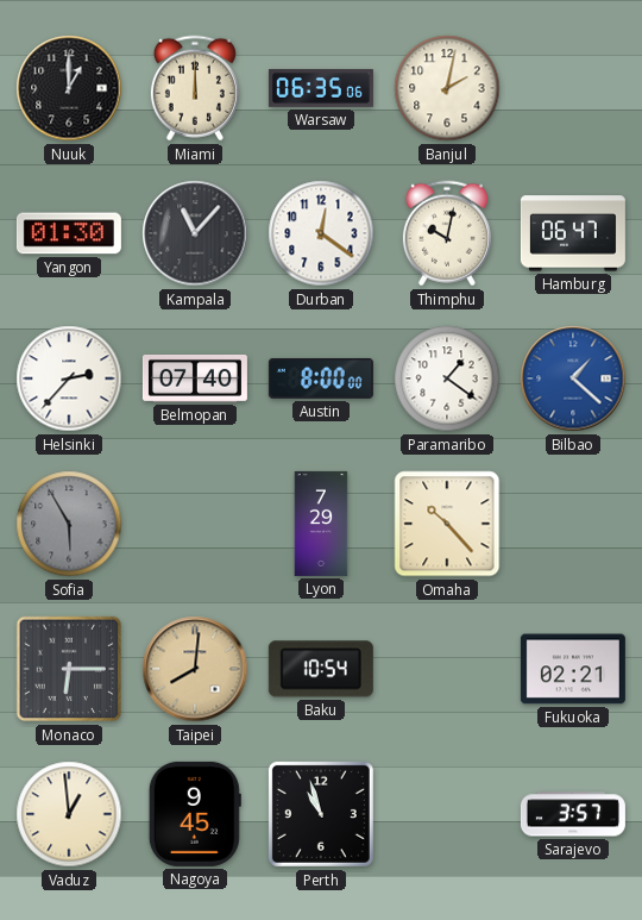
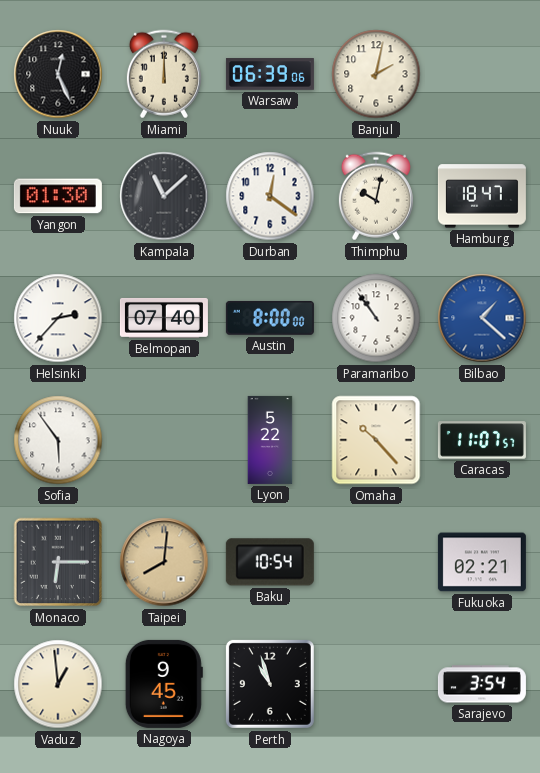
Nuuk: 1:00 -> 12:26 (58, 74)
Warsaw: 06:35 -> 06:39 (270, 74)
Kampala: 11:07 -> 11:08 (164, 196)
Hamburg: 06:47 -> 18:47 (482, 196)
Paramaribo: 1:21 -> 10:54 (376, 318)
Sofia: 5:55 -> 5:54 (58, 440)
Sofia dial: grey -> white (58, 440)
Lyon: 7:29 -> 5:22 (270, 440)
Caracas: none -> 11:07 (482, 440)
Sarajevo: 3:57 -> 3:54 (482, 684)
